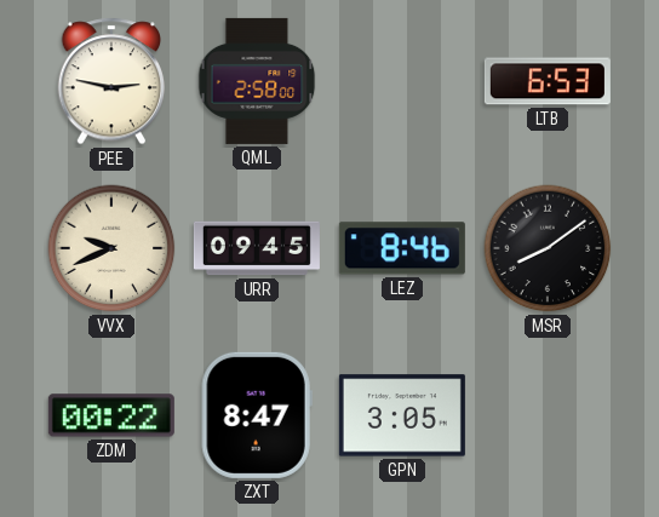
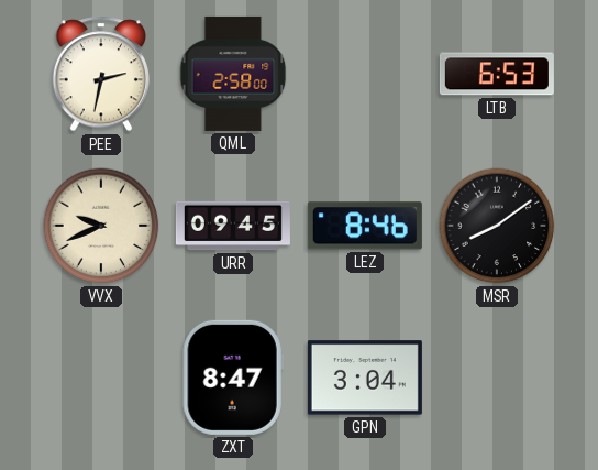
PEE: 2:47 -> 2:32 (101, 74)
ZDM: 00:22 -> none (111, 415)
GPN: 3:05 -> 3:04 (365, 378)
